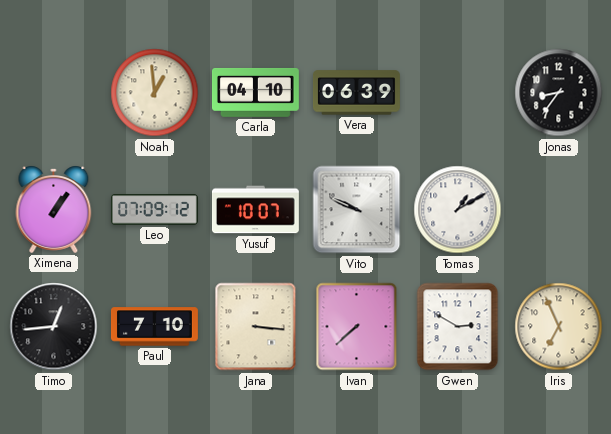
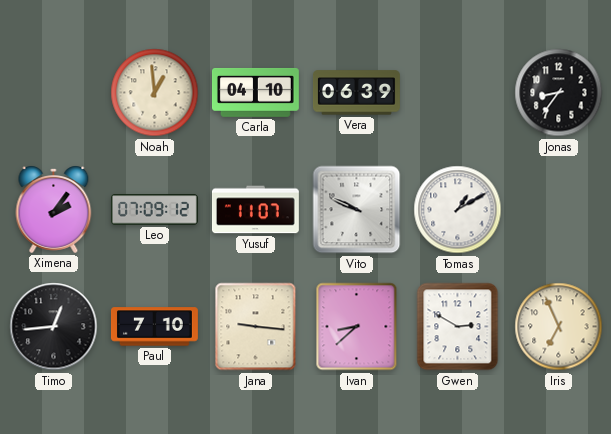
Ximena: 1:06 -> 2:06 (54, 209)
Yusuf: 10:07 -> 11:07 (255, 210)
Jana: 3:16 -> 9:16 (256, 327)
Ivan: 7:38 -> 8:38 (357, 327)
